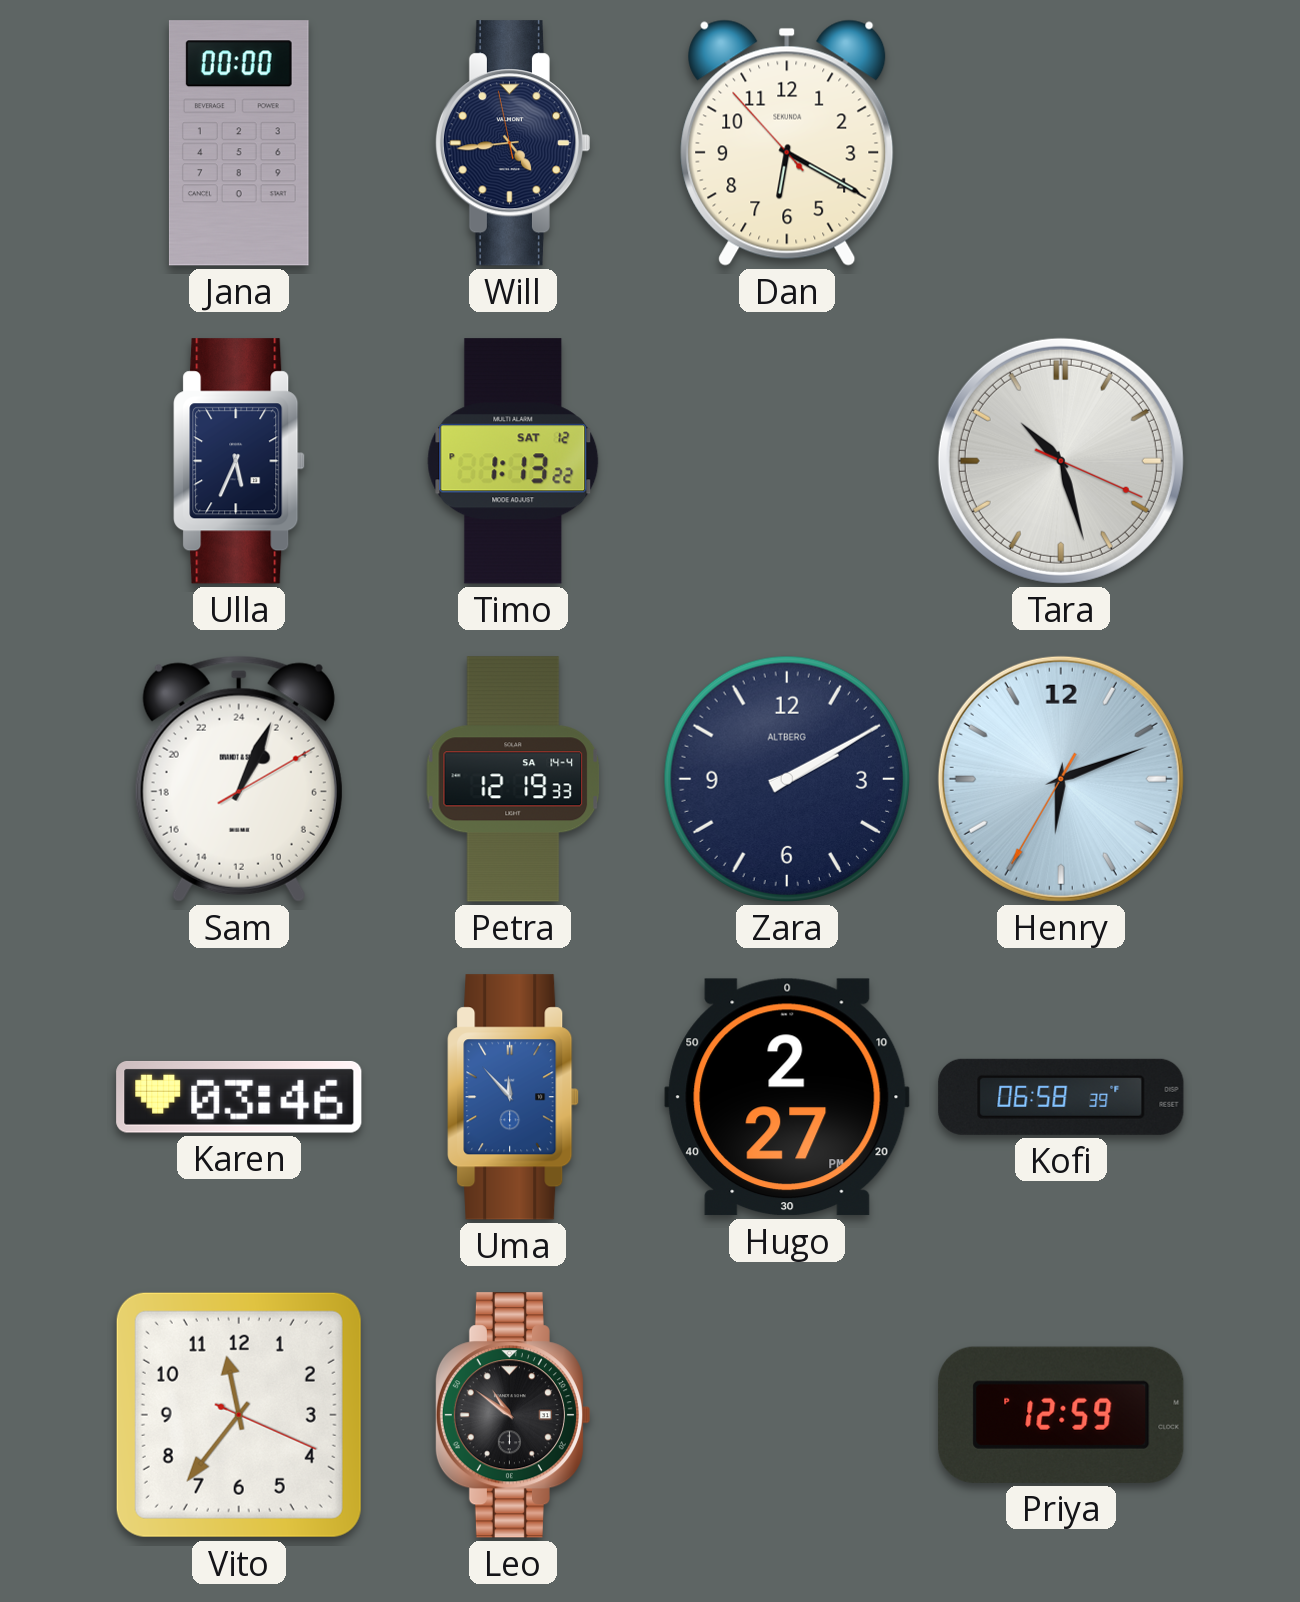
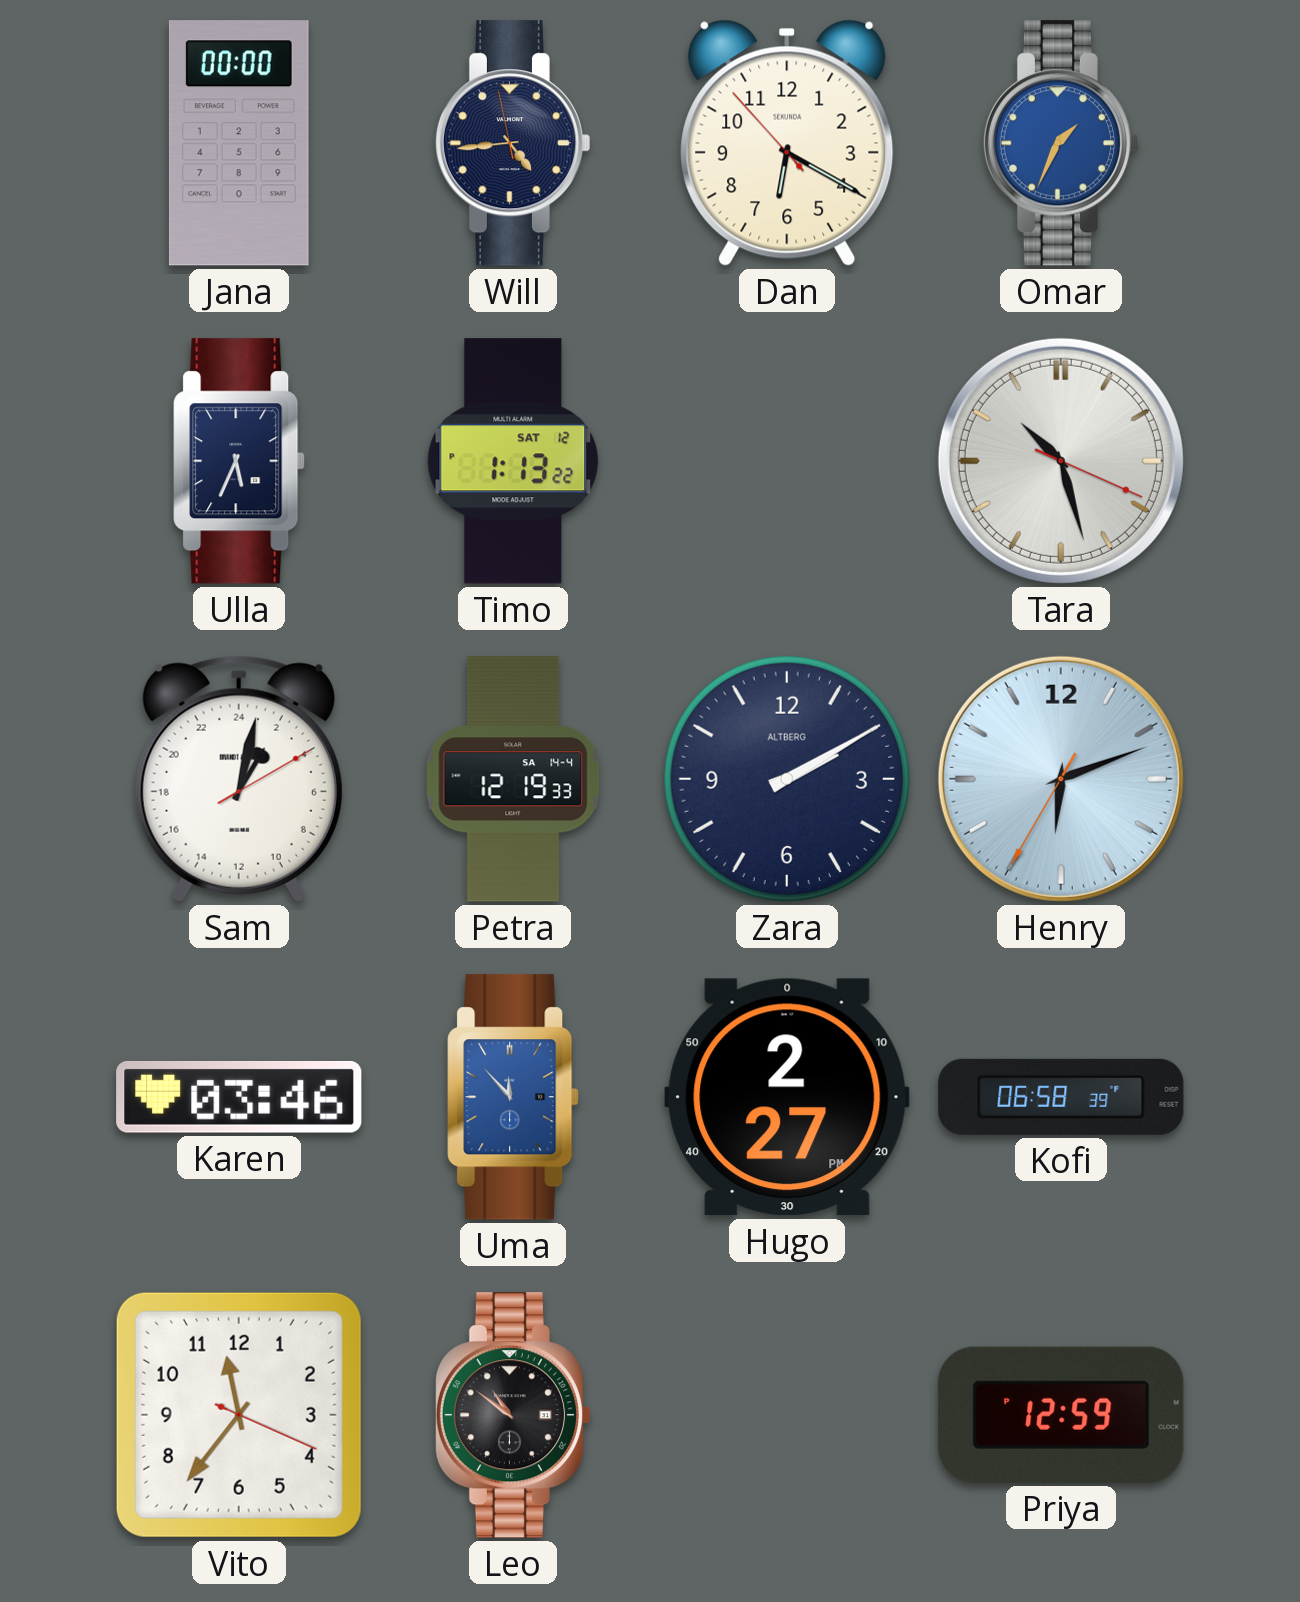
Omar: none -> 1:34 (1060, 143)
Sam: 2:04 -> 2:02 (239, 779)
